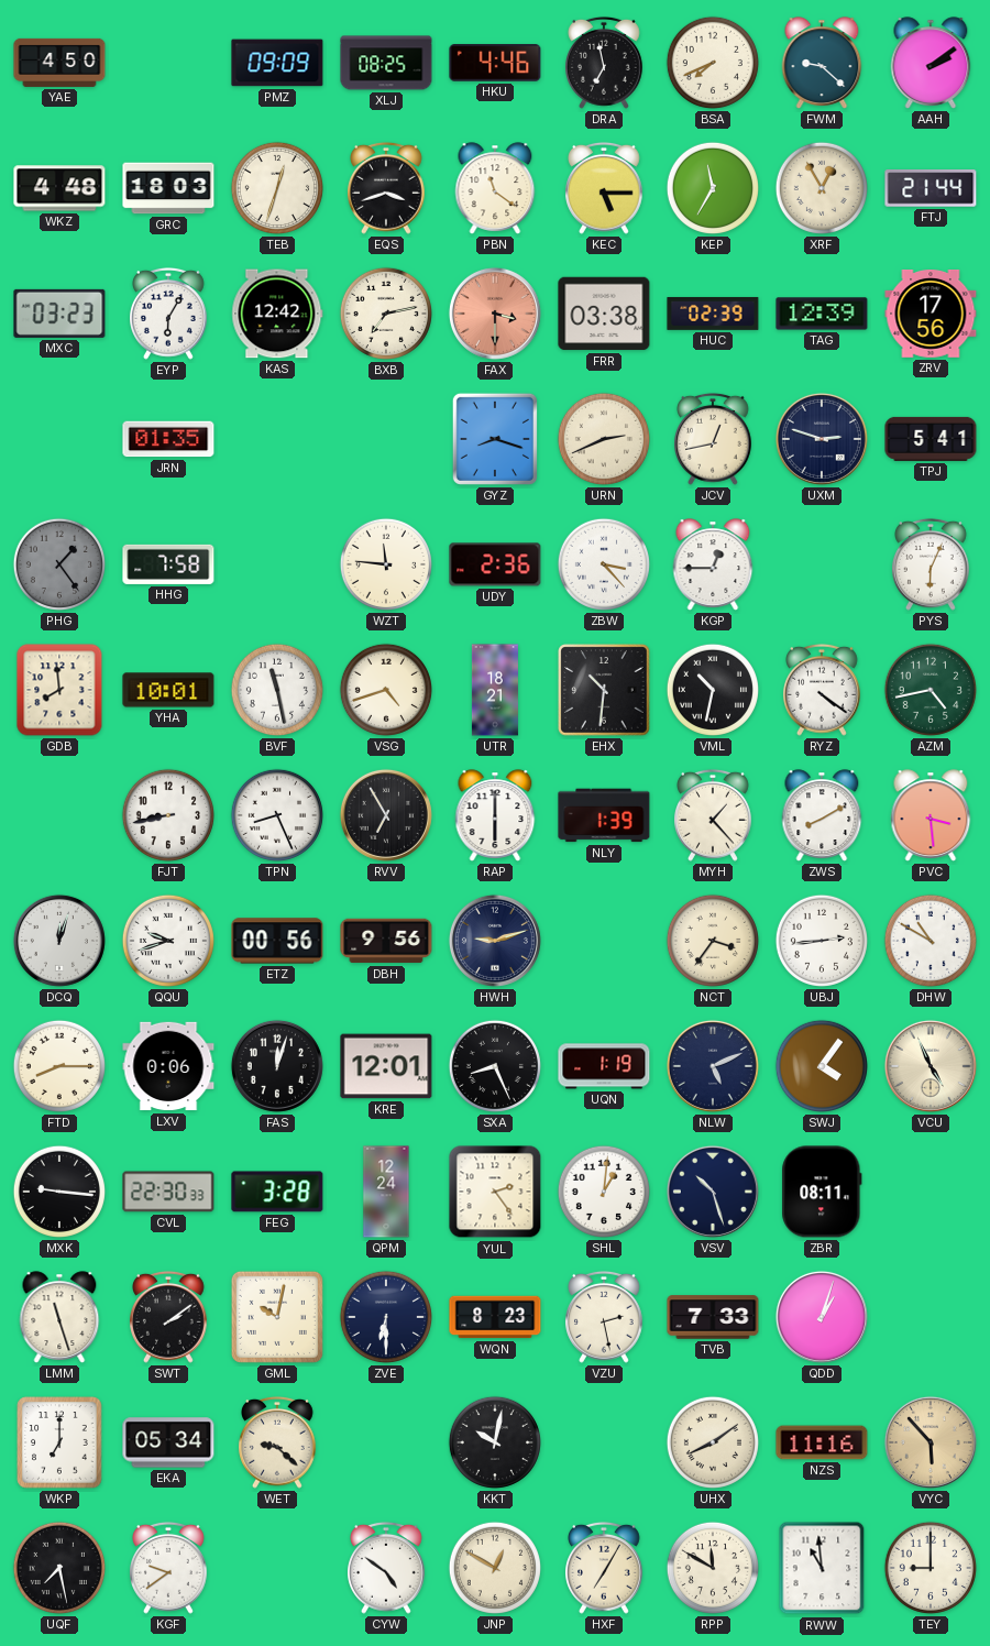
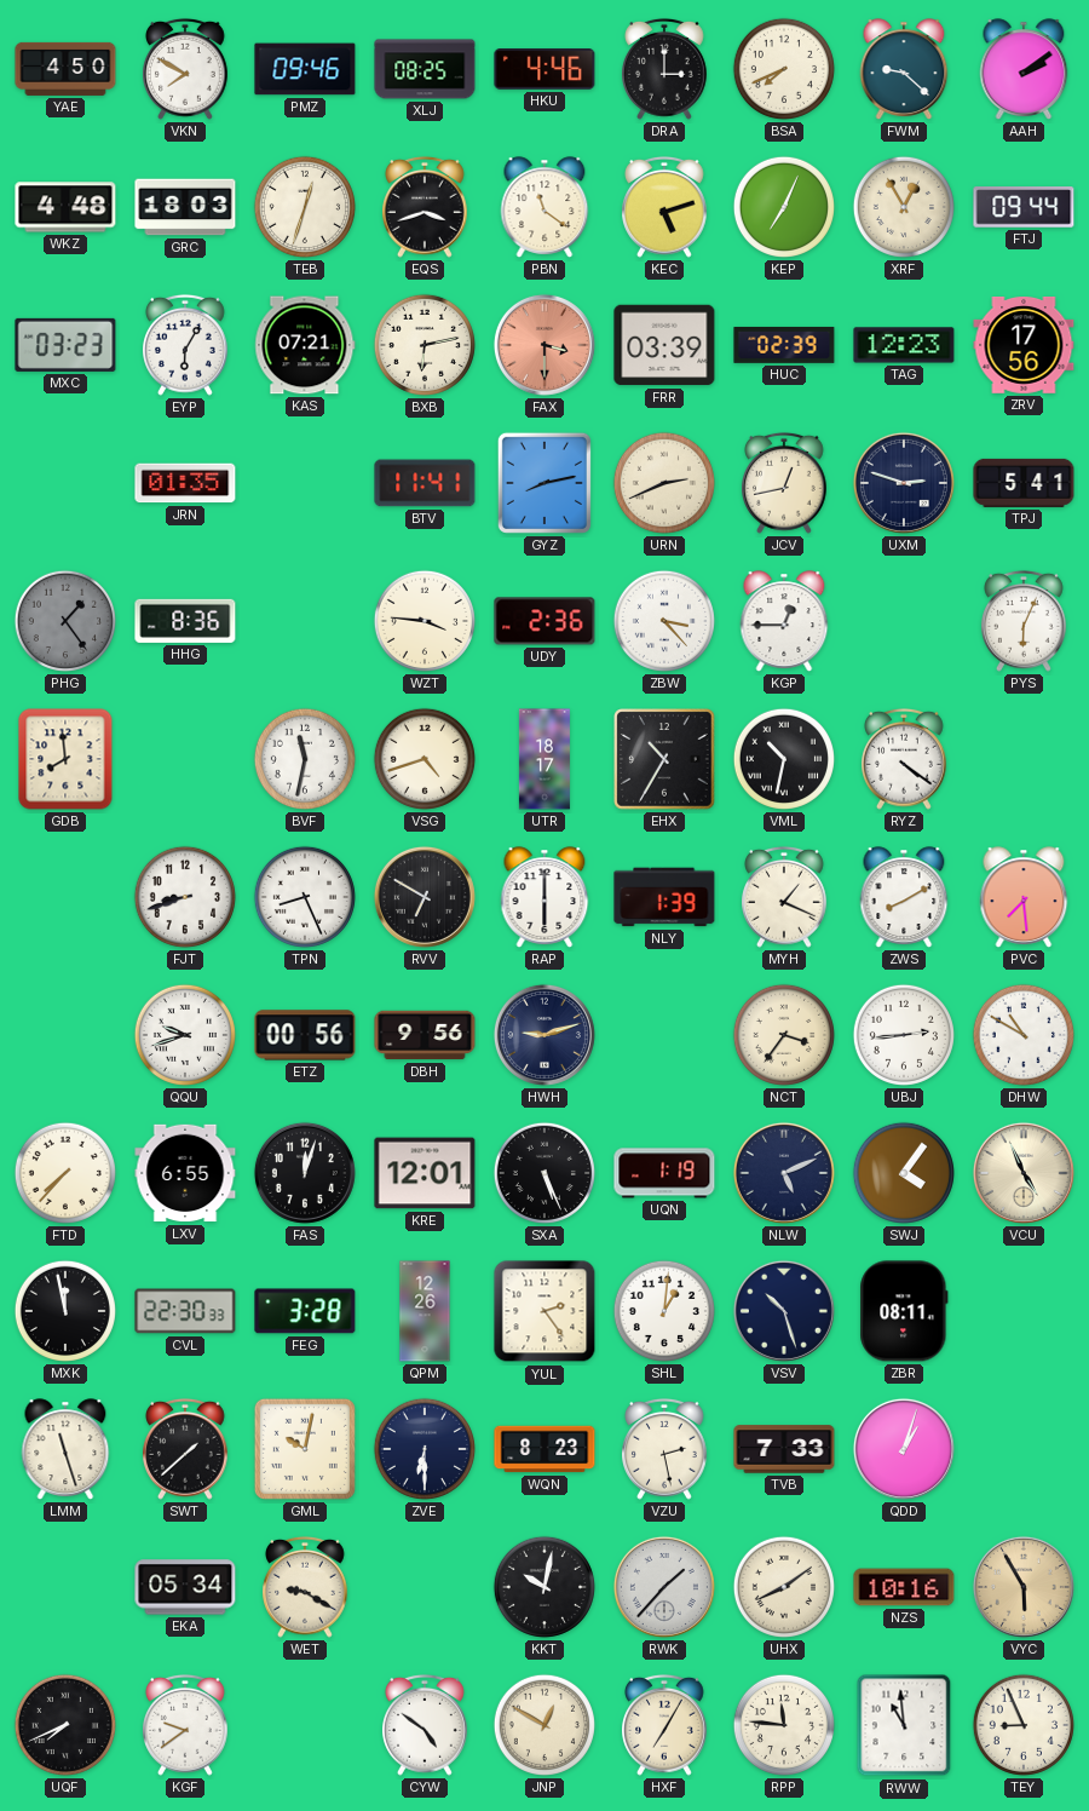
VKN: none -> 7:50 (186, 69)
PMZ: 09:09 -> 09:46 (305, 69)
DRA: 6:58 -> 3:00 (665, 69)
KEC: 5:15 -> 5:12 (665, 207)
KEP: 11:35 -> 7:04 (784, 207)
FTJ: 21:44 -> 09:44 (1024, 207)
KAS: 12:42 -> 07:21 (305, 345)
BXB: 7:13 -> 6:13 (425, 345)
FRR: 03:38 -> 03:39 (664, 345)
TAG: 12:39 -> 12:23 (904, 345)
BTV: none -> 11:41 (425, 483)
GYZ: 8:18 -> 8:13 (544, 483)
HHG: 7:58 -> 8:36 (185, 621)
WZT: 11:46 -> 3:46 (425, 621)
YHA: 10:01 -> none (168, 690)
BVF: 11:28 -> 11:32 (305, 759)
UTR: 18:21 -> 18:17 (544, 759)
EHX: 10:31 -> 10:35 (664, 759)
AZM: 4:43 -> none (931, 690)
FJT: 8:43 -> 8:42 (185, 897)
RVV: 6:55 -> 6:50 (425, 897)
MYH: 1:23 -> 1:19 (785, 897)
PVC: 3:29 -> 7:29 (1024, 897)
DCQ: 12:03 -> none (59, 941)
FTD: 8:15 -> 7:37 (65, 1173)
LXV: 0:06 -> 6:55 (185, 1173)
SXA: 8:26 -> 5:26 (544, 1173)
MXK: 9:16 -> 11:58 (65, 1311)
QPM: 12:24 -> 12:26 (425, 1311)
SWT: 2:09 -> 1:38 (186, 1449)
WKP: 7:00 -> none (59, 1442)
WET: 9:22 -> 9:20 (306, 1587)
RWK: none -> 1:37 (664, 1587)
NZS: 11:16 -> 10:16 (904, 1587)
VYC: 5:53 -> 5:55 (1024, 1587)
UQF: 7:28 -> 7:41 (65, 1725)
RPP: 11:50 -> 11:46 (784, 1725)
TEY: 9:00 -> 8:56 (1024, 1725)
